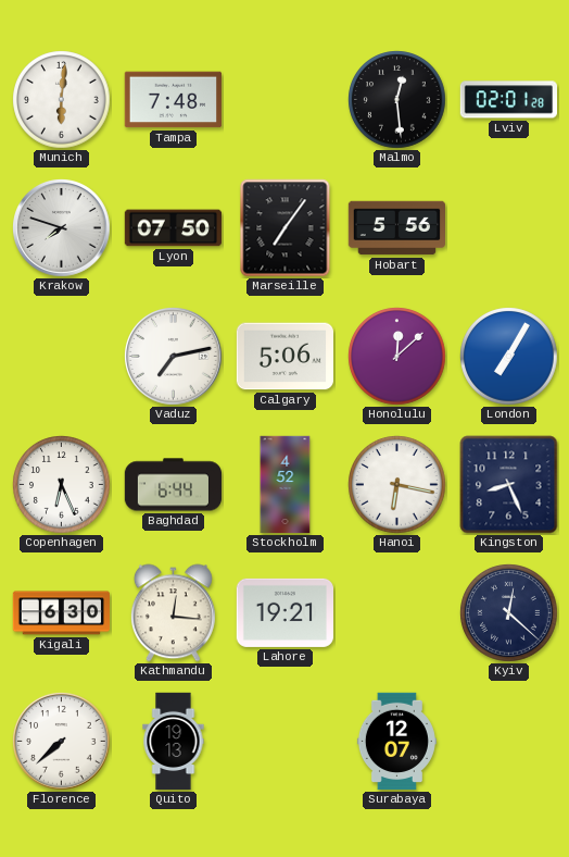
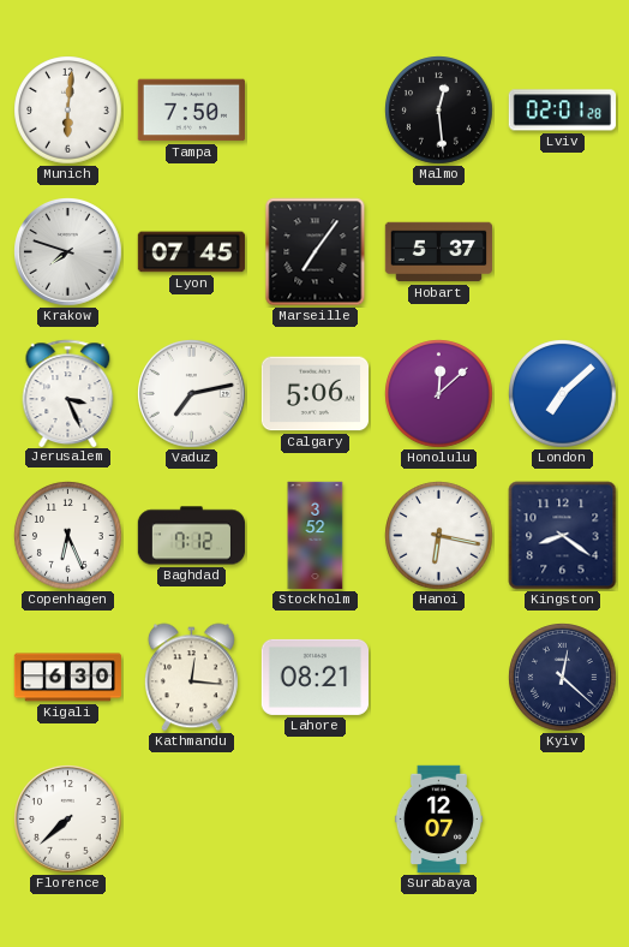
Tampa: 7:48 -> 7:50 (191, 111)
Lyon: 07:50 -> 07:45 (192, 252)
Hobart: 5:56 -> 5:37 (439, 252)
Jerusalem: none -> 3:26 (68, 393)
London: 7:05 -> 7:08 (563, 394)
Baghdad: 6:44 -> 7:12 (192, 536)
Stockholm: 4:52 -> 3:52 (316, 536)
Kingston: 8:26 -> 8:21 (563, 536)
Lahore: 19:21 -> 08:21 (314, 677)
Quito: 19:13 -> none (174, 742)
